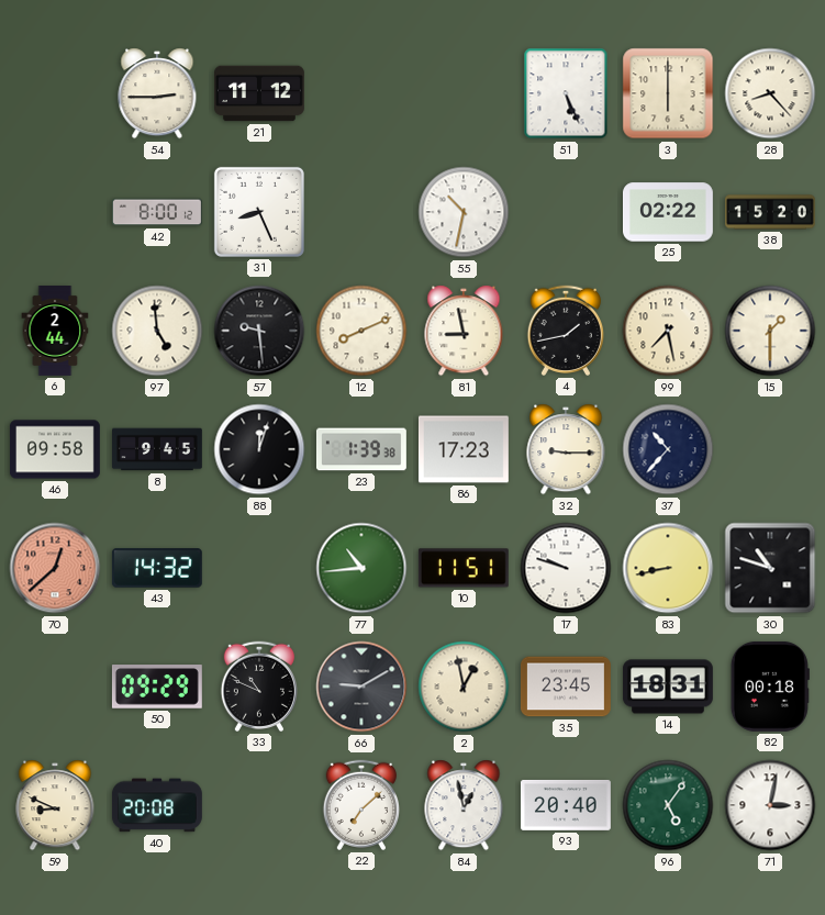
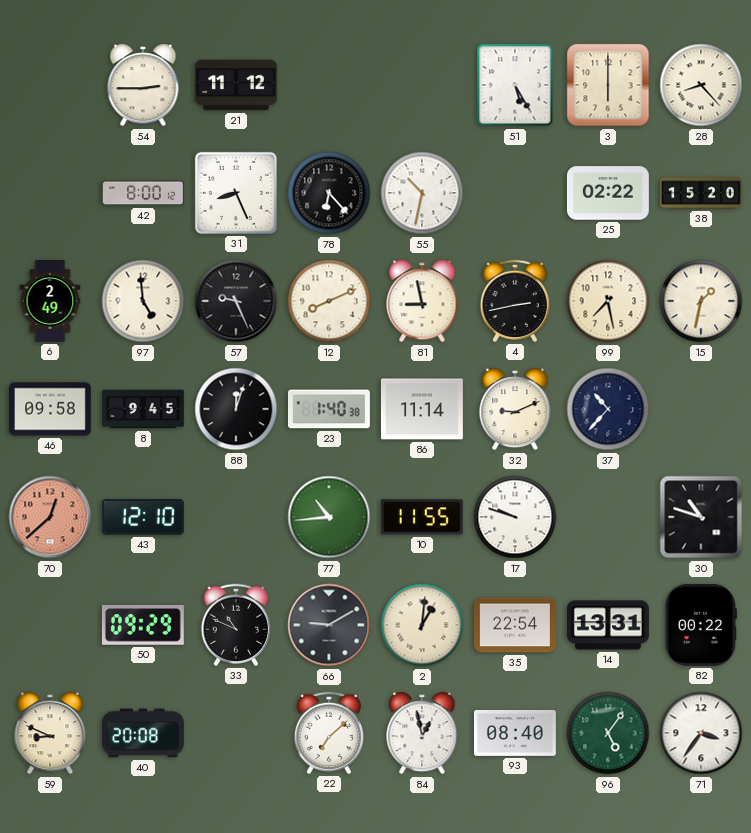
51: 5:26 -> 5:25 (515, 85)
78: none -> 6:23 (329, 193)
6: 2:44 -> 2:49 (50, 302)
57: 9:29 -> 9:26 (236, 301)
4: 1:43 -> 2:43 (514, 301)
15: 1:30 -> 1:32 (701, 301)
23: 1:39 -> 1:40 (329, 409)
86: 17:23 -> 11:14 (422, 409)
32: 9:15 -> 9:11 (515, 409)
43: 14:32 -> 12:10 (143, 517)
10: 11:51 -> 11:55 (422, 517)
83: 8:43 -> none (668, 568)
2: 12:58 -> 1:01 (422, 625)
35: 23:45 -> 22:54 (515, 625)
14: 18:31 -> 13:31 (608, 625)
82: 00:18 -> 00:22 (701, 625)
93: 20:40 -> 08:40 (515, 733)
71: 3:02 -> 3:36 (701, 733)
